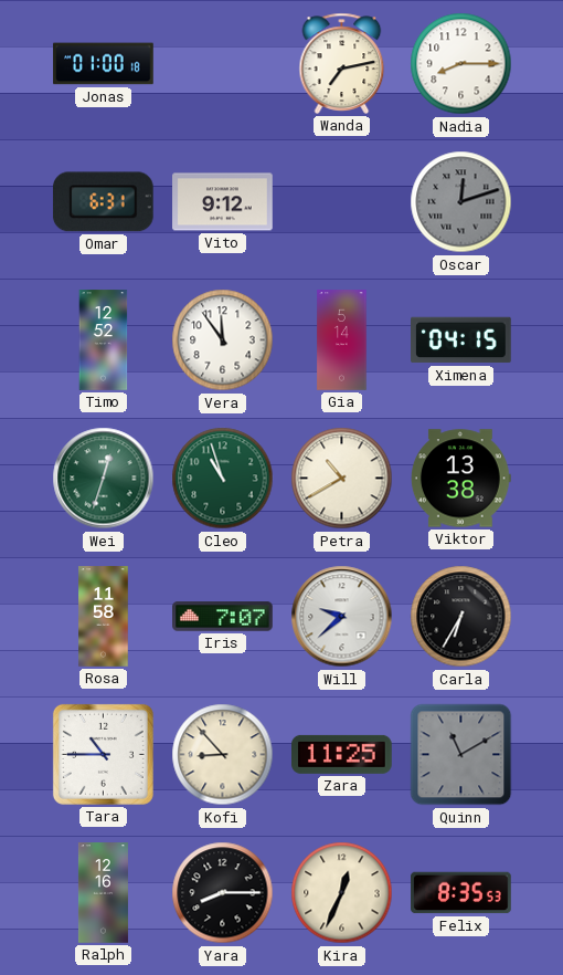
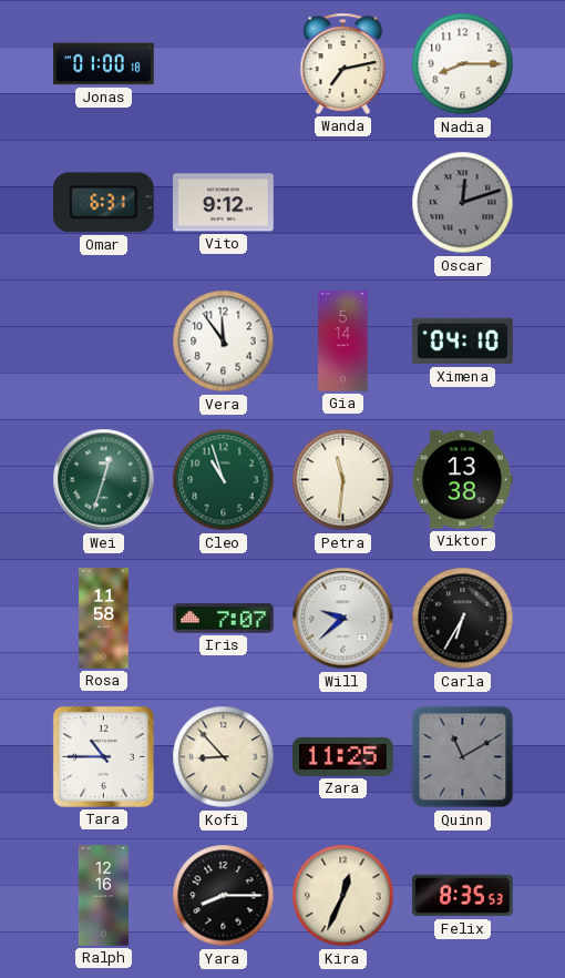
Timo: 12:52 -> none (104, 340)
Ximena: 04:15 -> 04:10 (463, 342)
Petra: 10:40 -> 11:31 (343, 480)
